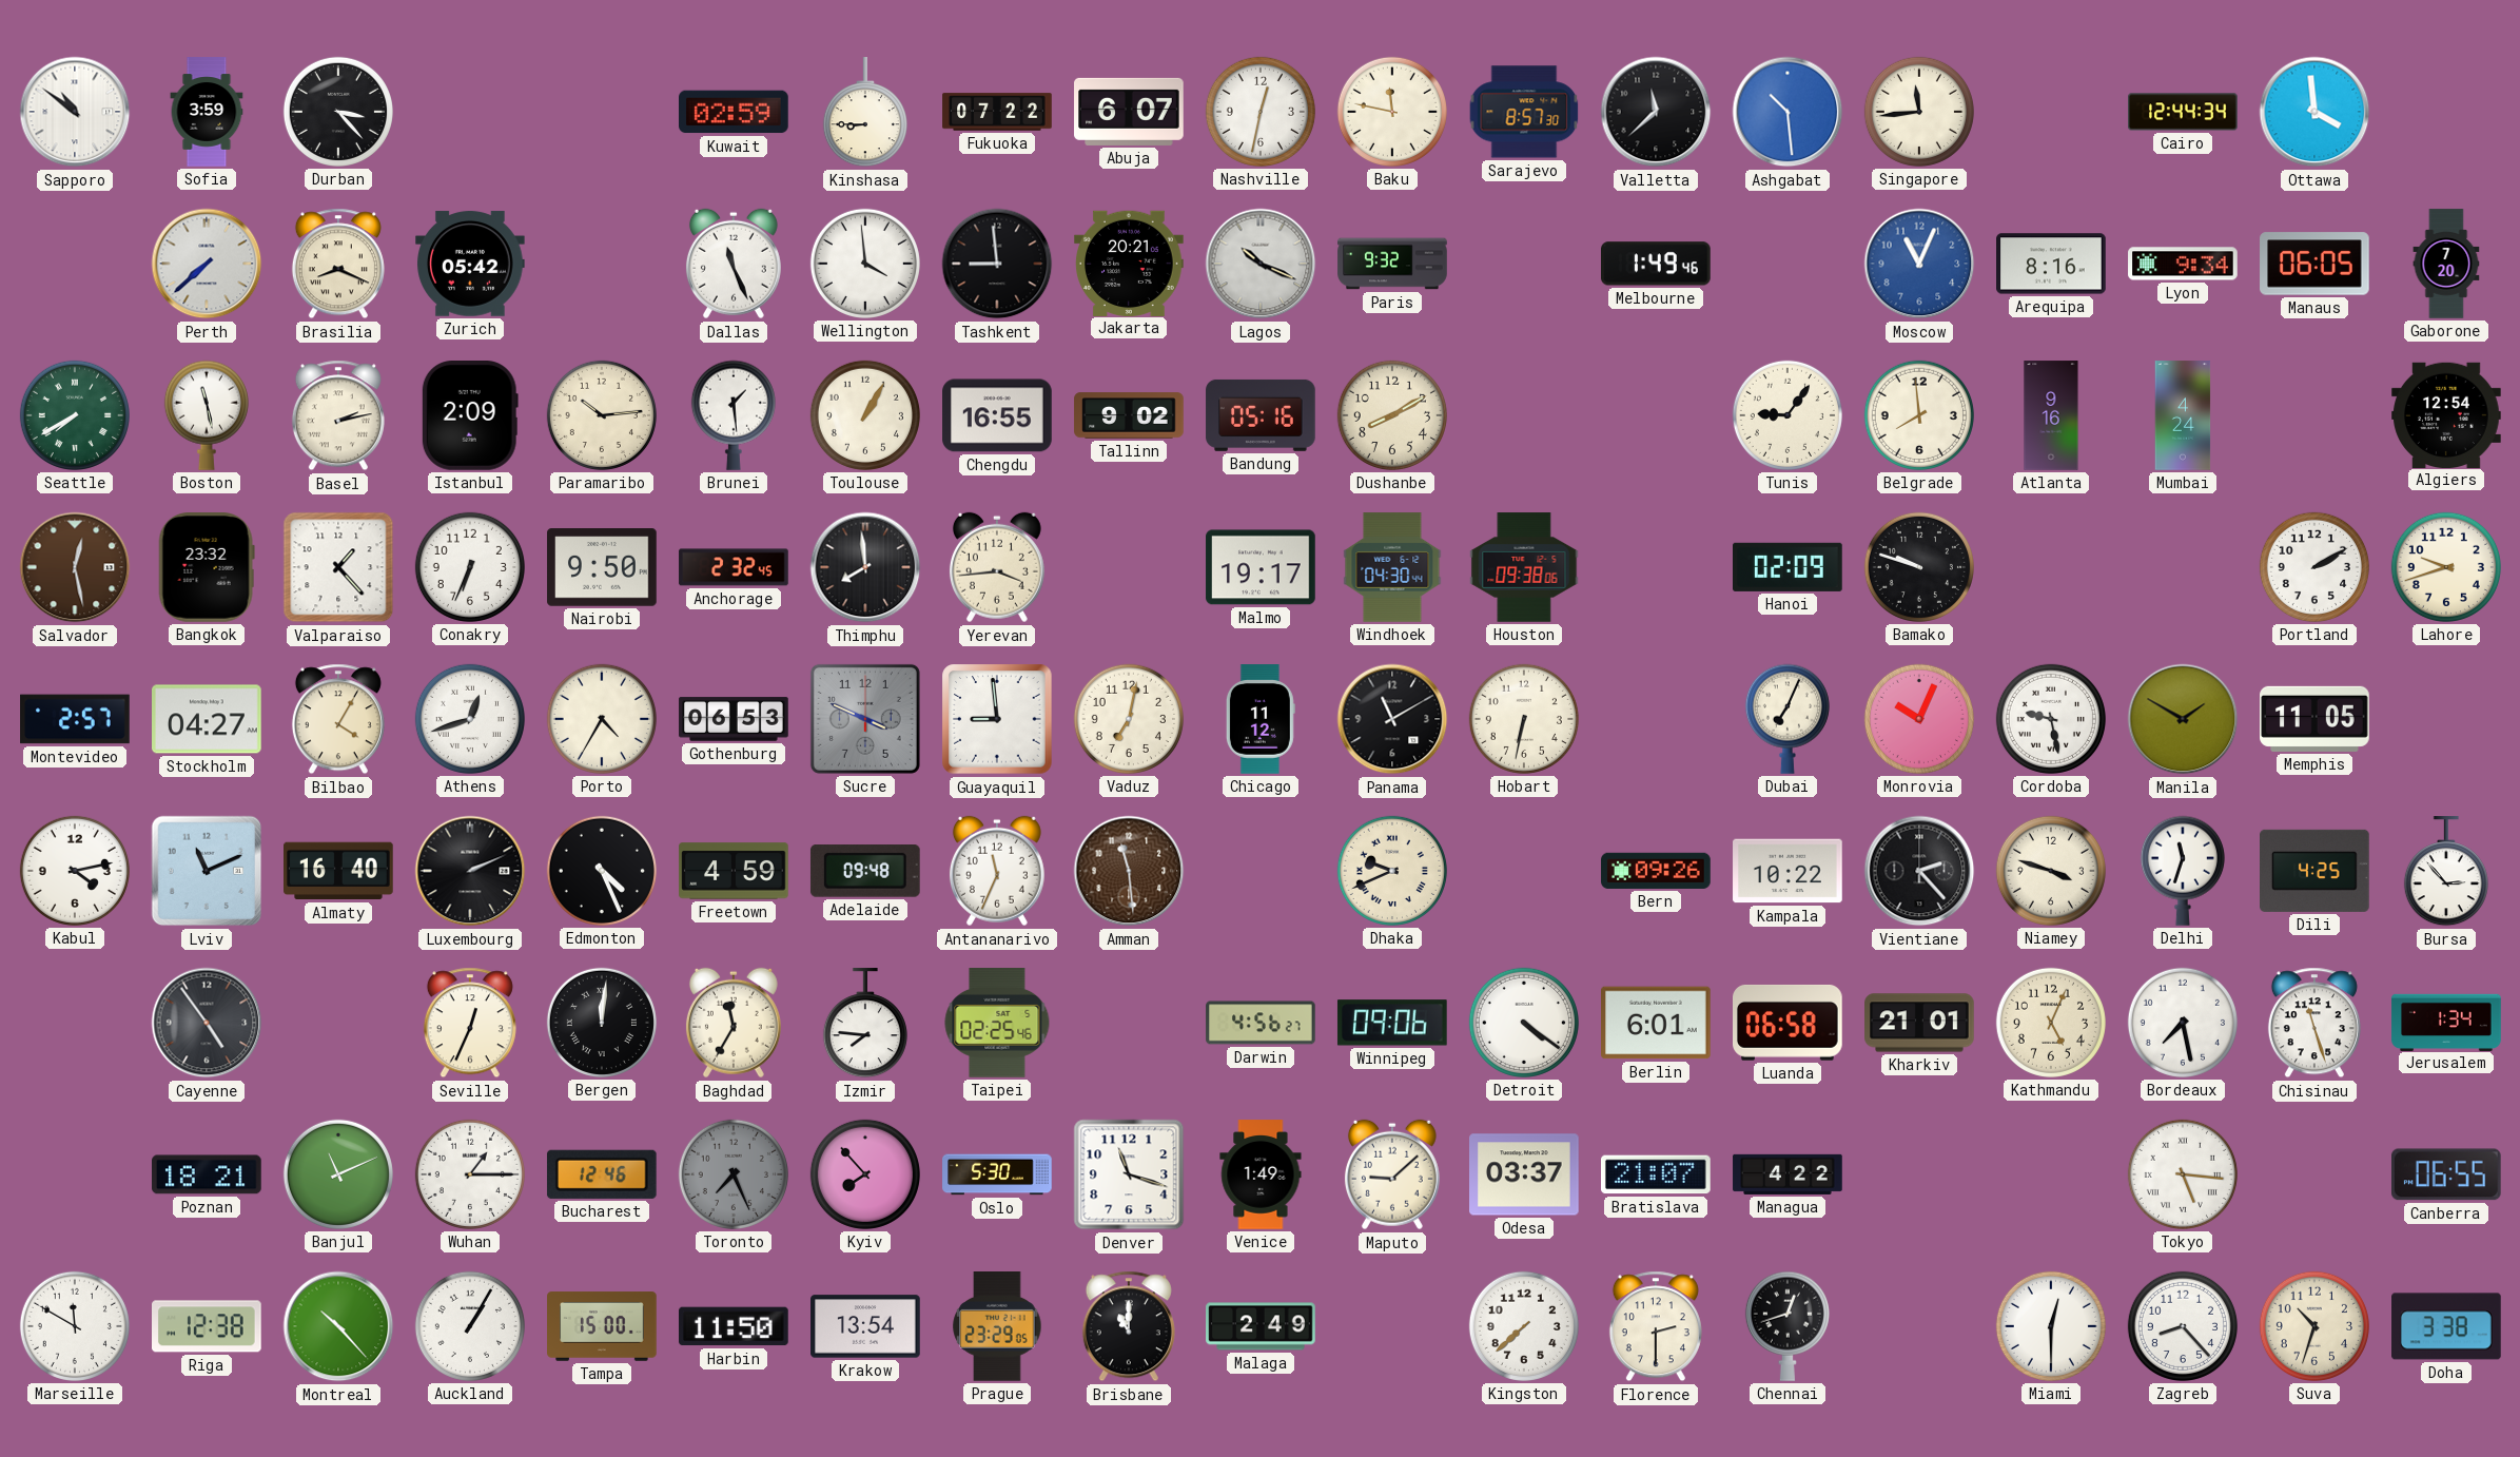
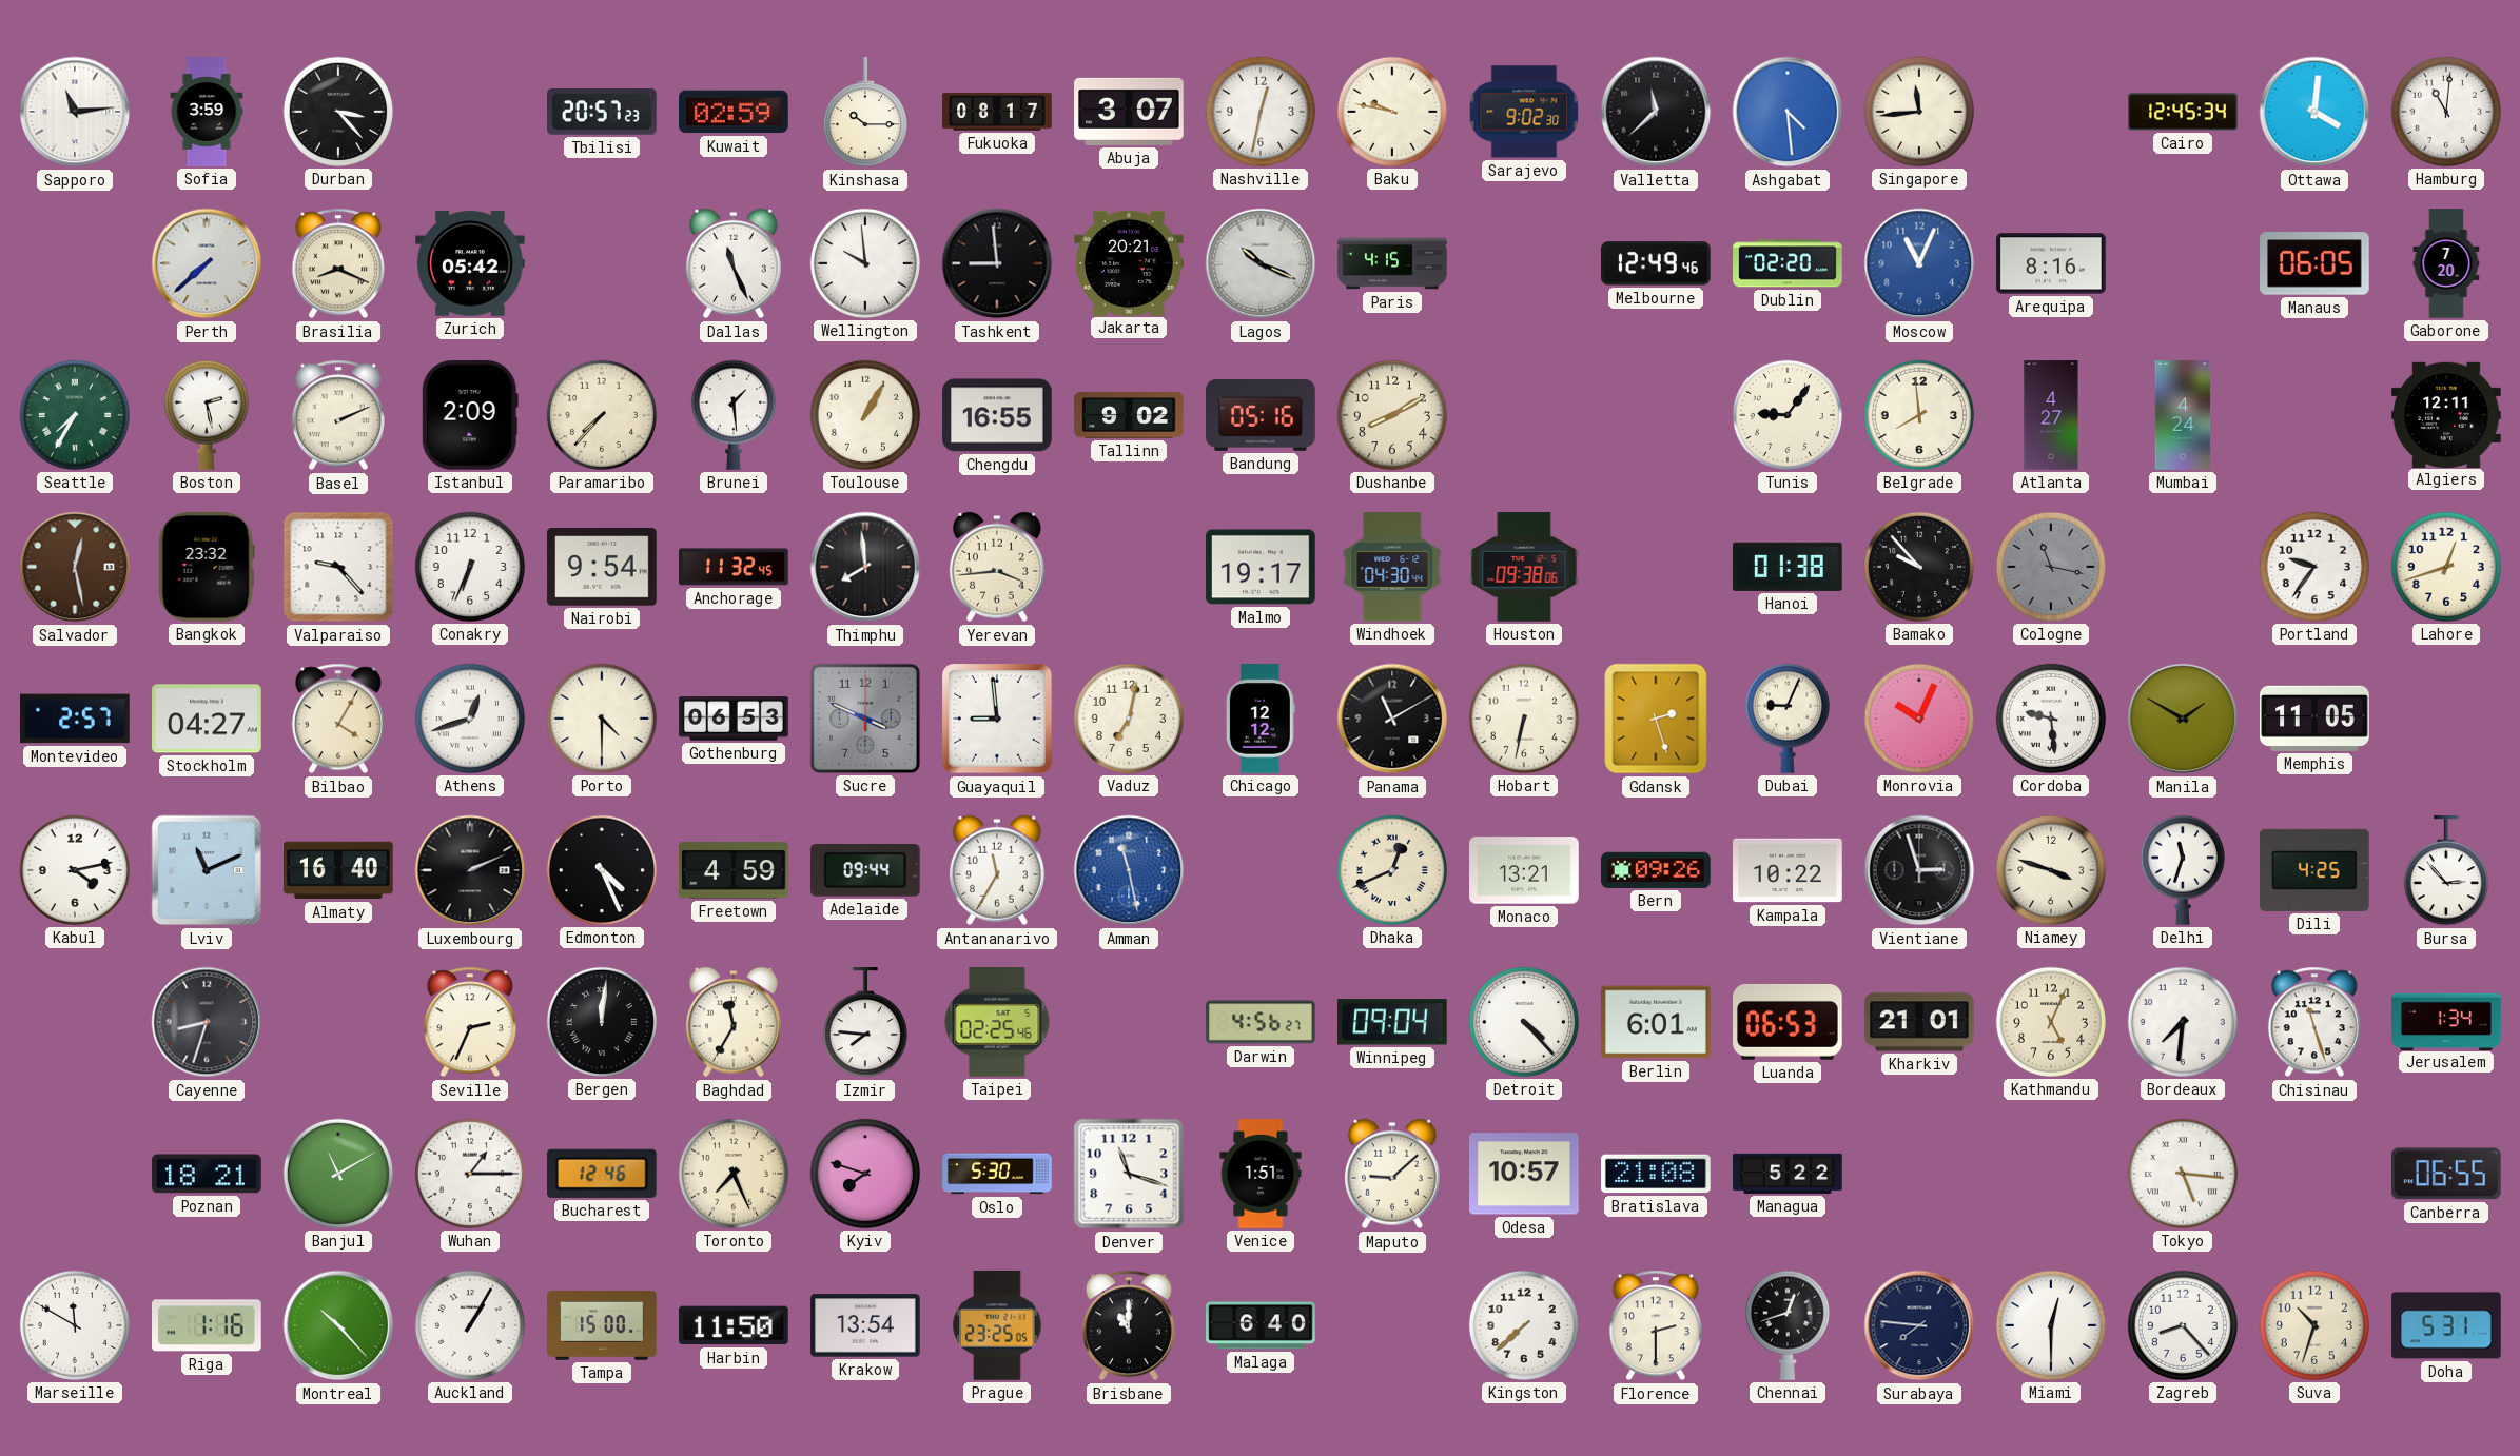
Sapporo: 10:51 -> 11:14 (75, 112)
Tbilisi: none -> 20:57 (602, 113)
Kinshasa: 8:45 -> 10:15 (865, 113)
Fukuoka: 07:22 -> 08:17 (997, 112)
Abuja: 6:07 -> 3:07 (1129, 112)
Baku: 11:47 -> 9:47 (1392, 112)
Sarajevo: 8:57 -> 9:02 (1524, 112)
Ashgabat: 10:29 -> 4:29 (1788, 112)
Cairo: 12:44 -> 12:45 (2183, 112)
Ottawa: 3:59 -> 4:01 (2314, 112)
Hamburg: none -> 11:01 (2446, 112)
Wellington: 3:59 -> 9:59 (865, 263)
Paris: 9:32 -> 4:15 (1392, 263)
Melbourne: 1:49 -> 12:49 (1657, 263)
Dublin: none -> 02:20 (1788, 263)
Lyon: 9:34 -> none (2183, 264)
Seattle: 7:40 -> 7:35 (75, 415)
Boston: 11:28 -> 2:28 (207, 415)
Basel: 2:13 -> 2:11 (338, 415)
Paramaribo: 10:14 -> 7:37 (602, 415)
Atlanta: 9:16 -> 4:27 (2051, 415)
Algiers: 12:54 -> 12:11 (2446, 414)
Valparaiso: 1:23 -> 9:23 (338, 567)
Nairobi: 9:50 -> 9:54 (602, 567)
Anchorage: 2:32 -> 11:32 (734, 567)
Hanoi: 02:09 -> 01:38 (1789, 567)
Bamako: 9:48 -> 9:53 (1919, 567)
Cologne: none -> 11:17 (2051, 567)
Portland: 2:10 -> 9:36 (2314, 567)
Lahore: 9:42 -> 12:42 (2446, 567)
Porto: 4:35 -> 4:30 (602, 719)
Chicago: 11:12 -> 12:12 (1261, 719)
Gdansk: none -> 2:27 (1656, 719)
Dubai: 7:04 -> 9:04 (1788, 719)
Cordoba: 9:28 -> 9:29 (2051, 719)
Adelaide: 09:48 -> 09:44 (865, 871)
Antananarivo: 11:34 -> 11:35 (997, 870)
Amman: 11:29 -> 11:28 (1129, 870)
Amman dial: brown -> blue (1129, 870)
Dhaka: 9:41 -> 12:41 (1392, 870)
Monaco: none -> 13:21 (1524, 870)
Vientiane: 2:23 -> 2:57 (1919, 870)
Cayenne: 4:54 -> 8:33 (207, 1022)
Seville: 12:34 -> 2:34 (470, 1022)
Winnipeg: 09:06 -> 09:04 (1392, 1022)
Detroit: 4:21 -> 4:23 (1524, 1022)
Luanda: 06:58 -> 06:53 (1789, 1022)
Bordeaux: 7:28 -> 7:31 (2183, 1022)
Banjul: 11:11 -> 11:10 (338, 1174)
Toronto dial: grey -> cream (734, 1174)
Kyiv: 7:53 -> 7:48 (865, 1174)
Venice: 1:49 -> 1:51 (1261, 1174)
Odesa: 03:37 -> 10:57 (1524, 1174)
Bratislava: 21:07 -> 21:08 (1657, 1174)
Managua: 4:22 -> 5:22 (1788, 1174)
Riga: 12:38 -> 1:16 (208, 1325)
Prague: 23:29 -> 23:25 (997, 1326)
Malaga: 2:49 -> 6:40 (1261, 1325)
Surabaya: none -> 7:46 (1919, 1325)
Doha: 3:38 -> 5:31 (2446, 1325)
